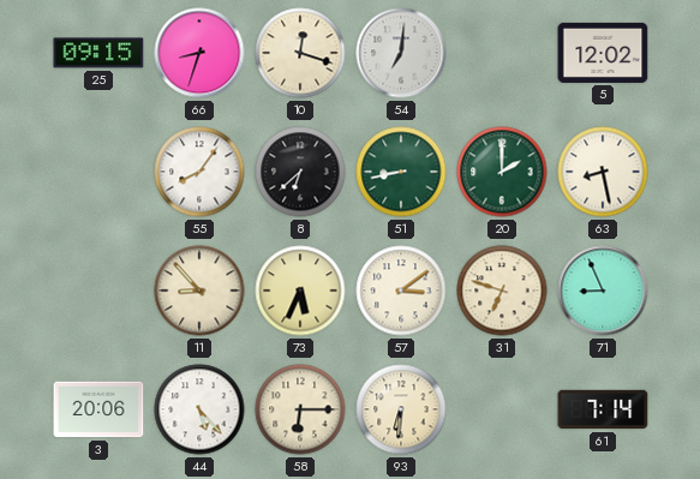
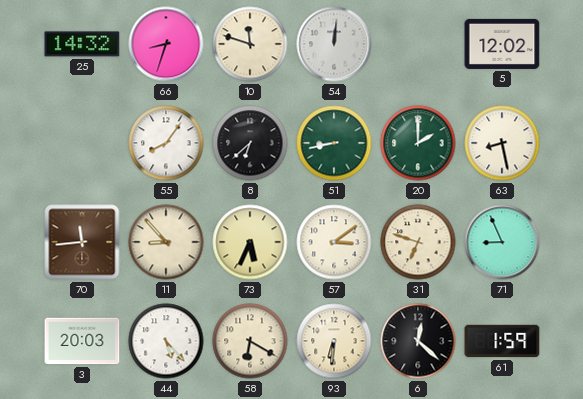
25: 09:15 -> 14:32 (82, 44)
10: 12:18 -> 11:48 (250, 44)
54: 7:01 -> 12:01 (334, 44)
70: none -> 11:44 (82, 242)
3: 20:06 -> 20:03 (82, 341)
58: 6:15 -> 6:20 (250, 341)
6: none -> 12:22 (418, 341)
61: 7:14 -> 1:59 (502, 341)
